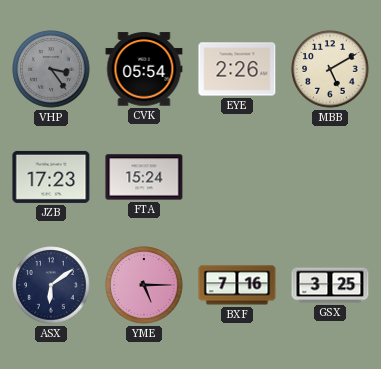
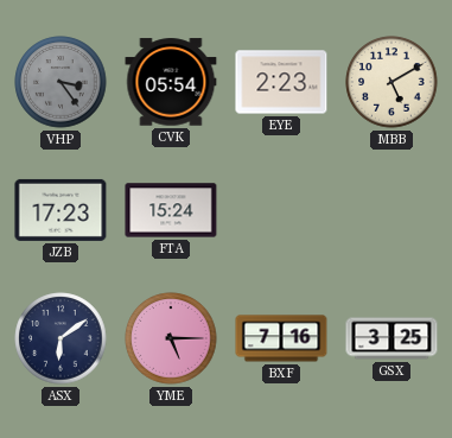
EYE: 2:26 -> 2:23 (281, 82)
